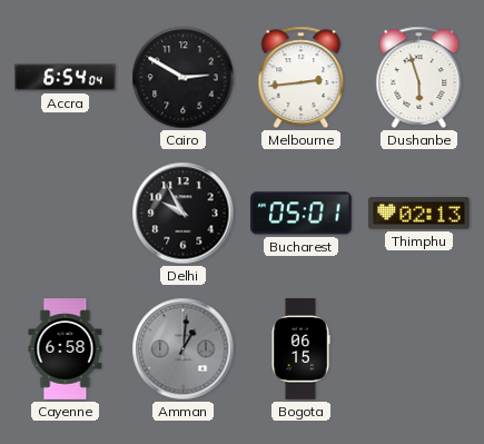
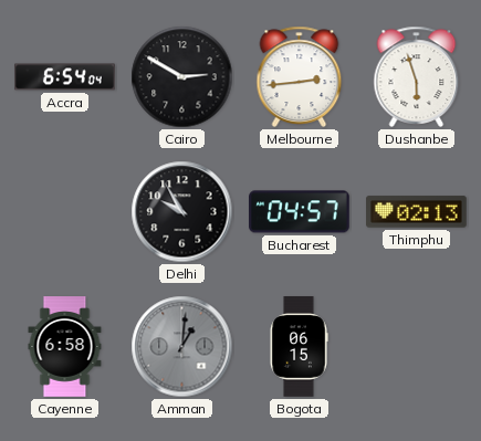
Bucharest: 05:01 -> 04:57 (300, 212)
